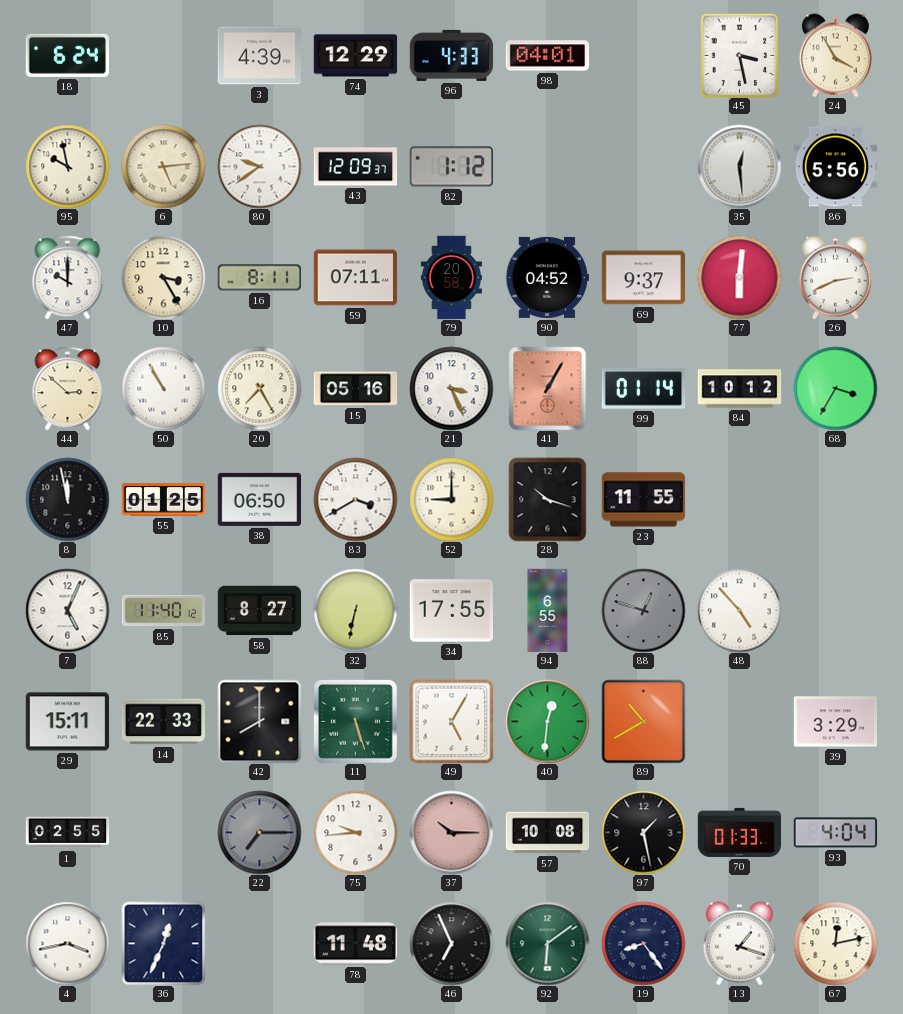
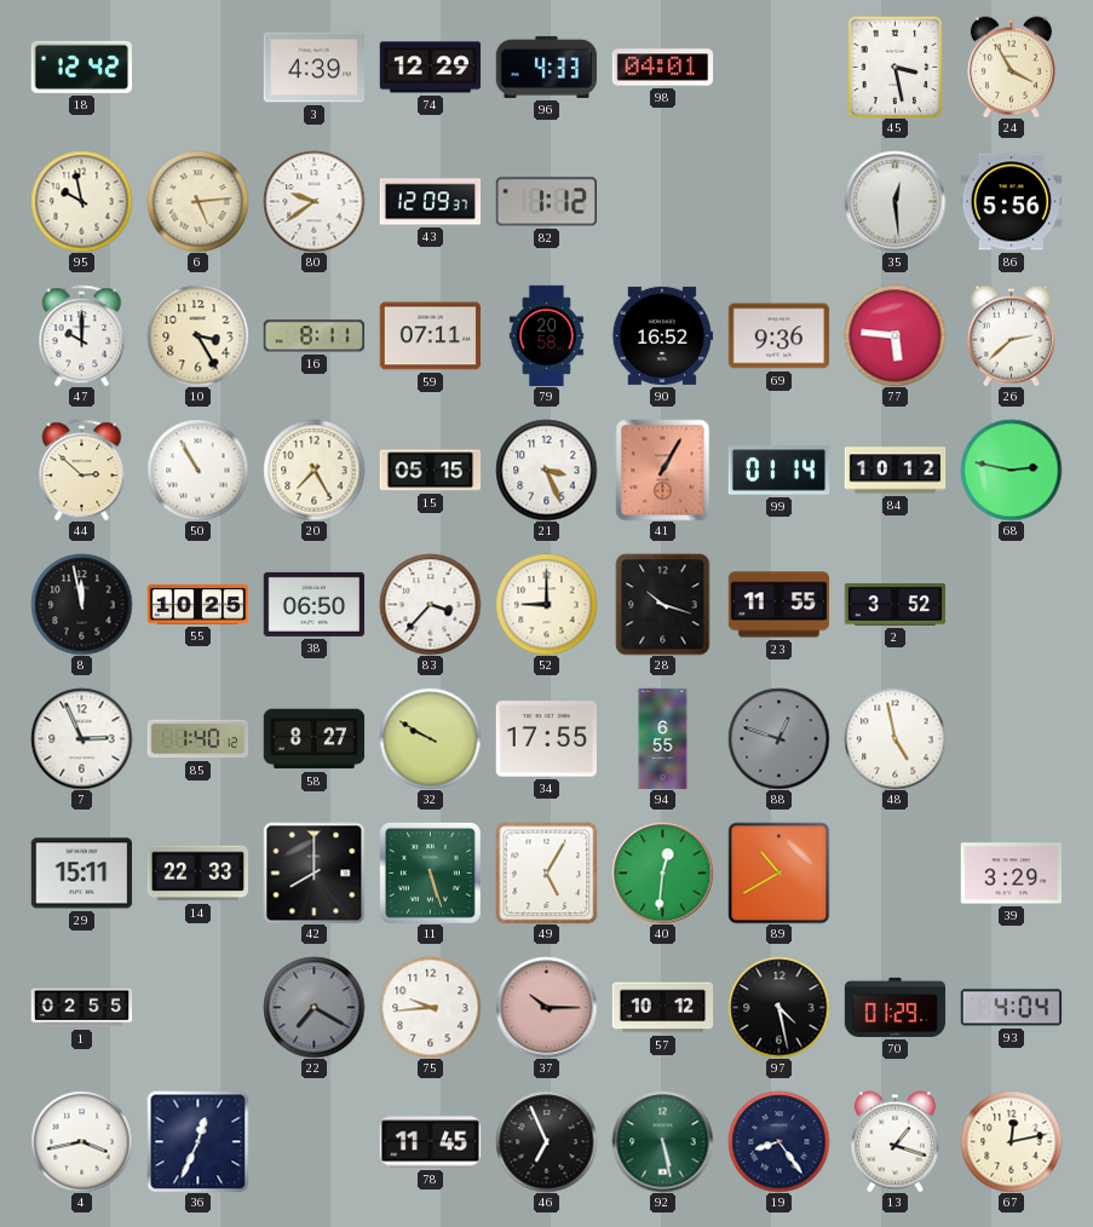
18: 6:24 -> 12:42 (81, 67)
90: 04:52 -> 16:52 (662, 335)
69: 9:37 -> 9:36 (778, 336)
77: 6:01 -> 5:46 (894, 335)
26: 2:41 -> 2:38 (1011, 335)
15: 05:16 -> 05:15 (430, 471)
68: 3:35 -> 2:47 (1011, 470)
55: 01:25 -> 10:25 (197, 605)
83: 3:40 -> 3:37 (430, 604)
2: none -> 3:52 (894, 605)
7: 5:04 -> 2:56 (81, 738)
85: 11:40 -> 1:40 (197, 739)
32: 6:32 -> 9:50 (430, 738)
48: 4:53 -> 4:58 (894, 738)
22: 7:15 -> 7:20 (313, 1007)
57: 10:08 -> 10:12 (662, 1008)
97: 1:28 -> 4:28 (778, 1007)
70: 01:33 -> 01:29 (894, 1007)
78: 11:48 -> 11:45 (430, 1142)
92: 6:09 -> 5:28 (662, 1141)
